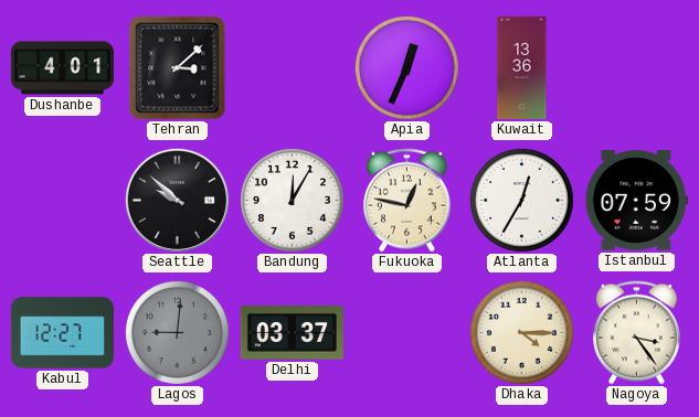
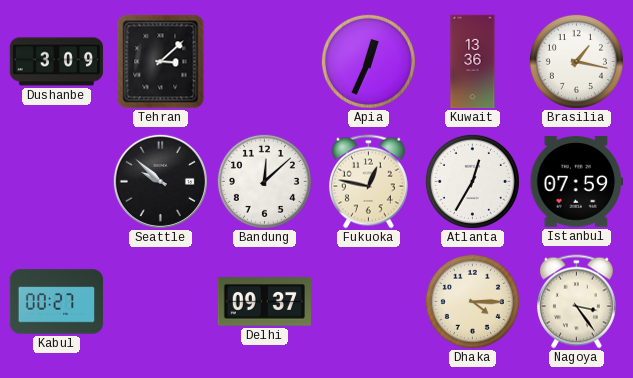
Dushanbe: 4:01 -> 3:09 (57, 62)
Brasilia: none -> 1:17 (576, 61)
Bandung: 12:05 -> 12:08 (264, 181)
Kabul: 12:27 -> 00:27 (57, 302)
Lagos: 9:01 -> none (177, 332)
Delhi: 03:37 -> 09:37 (264, 302)
